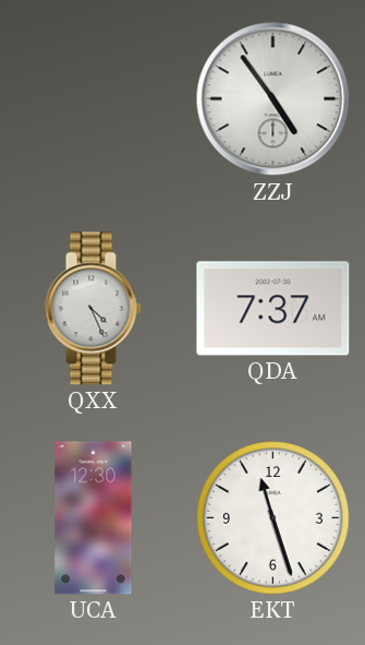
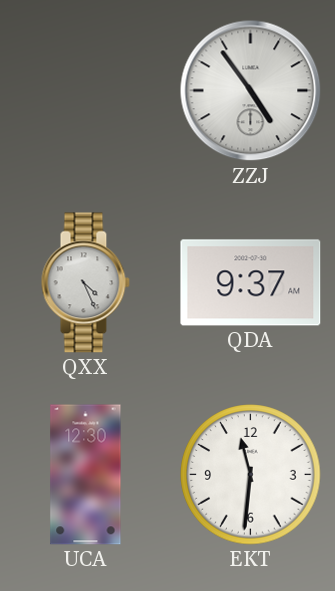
QDA: 7:37 -> 9:37 (251, 283)
EKT: 11:27 -> 11:31 (251, 475)
